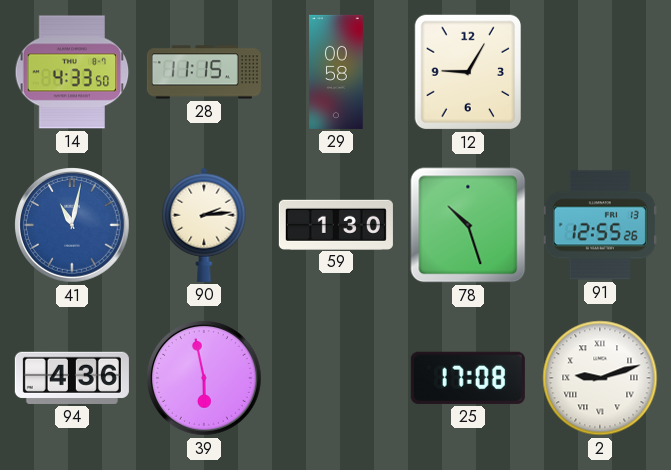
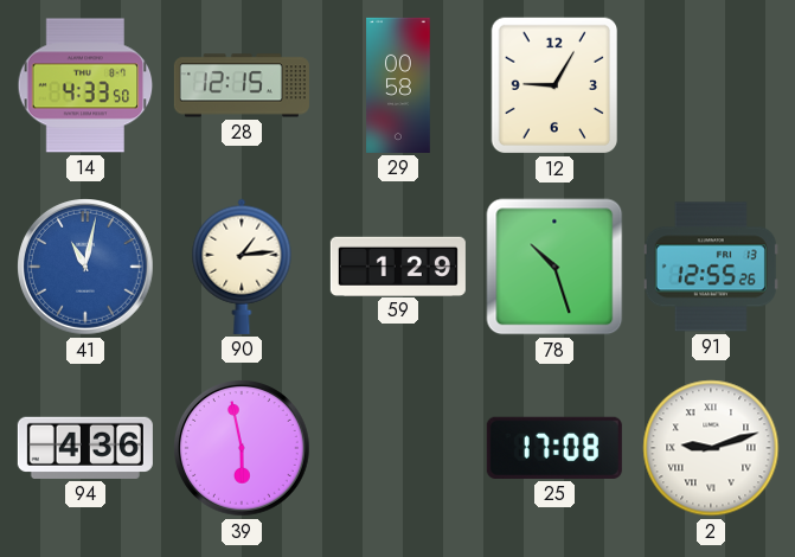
28: 11:15 -> 12:15 (242, 85)
90: 2:14 -> 1:14 (242, 267)
59: 1:30 -> 1:29 (398, 265)
